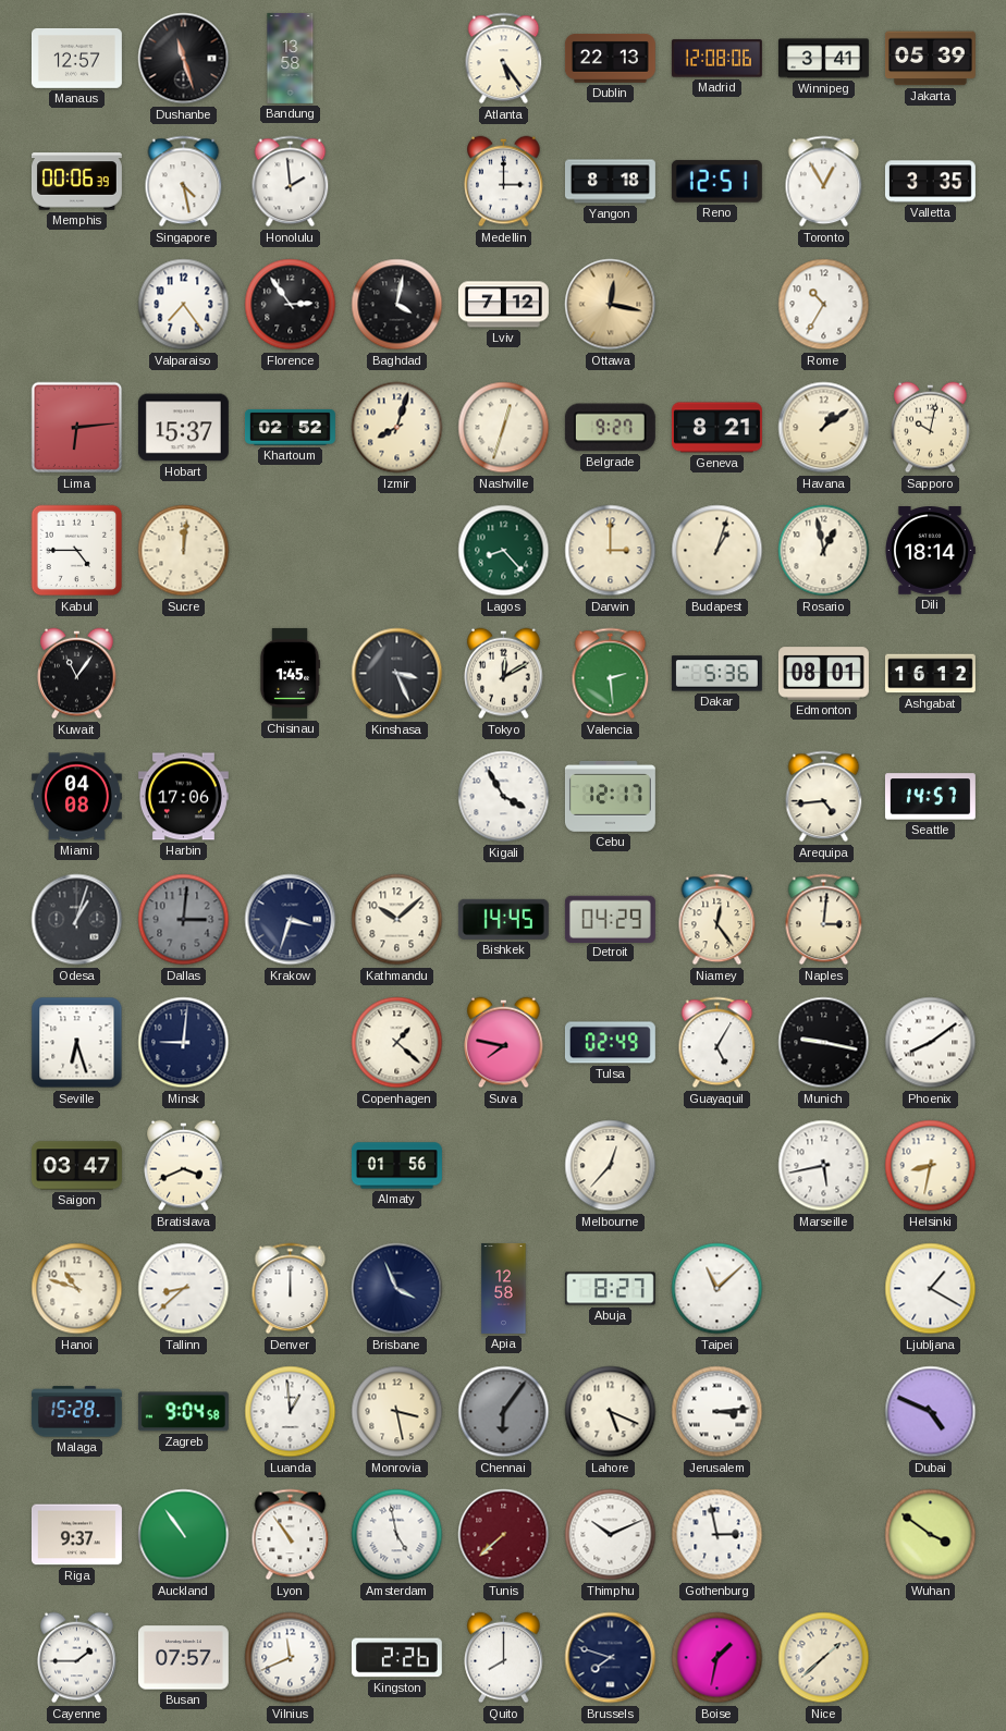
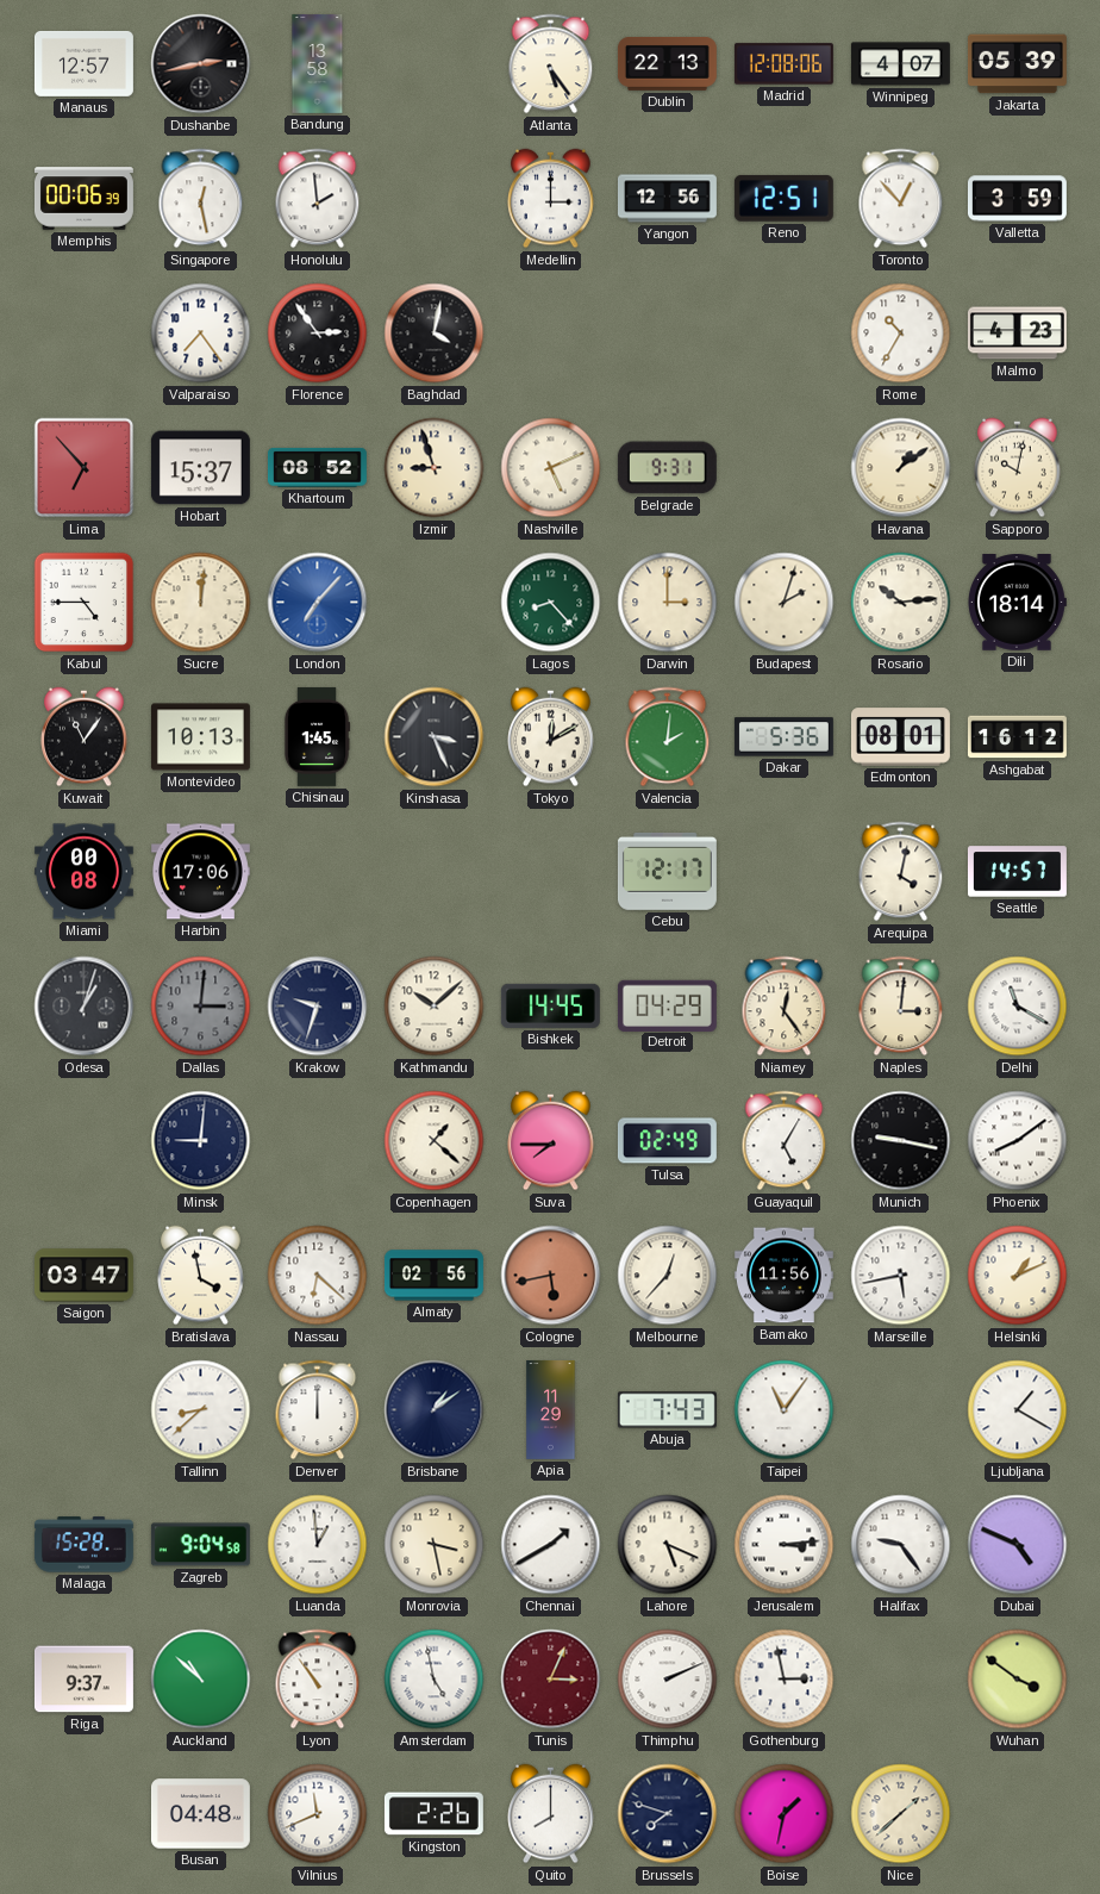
Dushanbe: 11:27 -> 2:43 (201, 64)
Winnipeg: 3:41 -> 4:07 (900, 64)
Singapore: 4:28 -> 12:28 (201, 199)
Yangon: 8:18 -> 12:56 (667, 199)
Toronto: 12:55 -> 12:53 (901, 199)
Valletta: 3:35 -> 3:59 (1017, 199)
Lviv: 7:12 -> none (503, 305)
Ottawa: 12:17 -> none (611, 305)
Malmo: none -> 4:23 (1017, 334)
Lima: 6:14 -> 6:53 (85, 468)
Khartoum: 02:52 -> 08:52 (317, 467)
Izmir: 8:03 -> 8:57 (435, 468)
Nashville: 12:33 -> 5:11 (551, 468)
Belgrade: 9:27 -> 9:31 (667, 468)
Geneva: 8:21 -> none (716, 428)
London: none -> 7:07 (318, 603)
Budapest: 1:03 -> 2:03 (785, 603)
Rosario: 12:58 -> 10:14 (901, 603)
Montevideo: none -> 10:13 (200, 737)
Valencia: 2:29 -> 2:01 (668, 737)
Miami: 04:08 -> 00:08 (83, 872)
Kigali: 3:55 -> none (504, 797)
Arequipa: 4:44 -> 4:02 (901, 872)
Krakow: 3:33 -> 9:33 (318, 1007)
Delhi: none -> 11:20 (1018, 1007)
Seville: 6:27 -> none (77, 1043)
Suva: 7:47 -> 7:45 (551, 1141)
Bratislava: 3:41 -> 3:58 (201, 1276)
Nassau: none -> 6:22 (318, 1276)
Almaty: 01:56 -> 02:56 (433, 1276)
Cologne: none -> 5:43 (551, 1276)
Bamako: none -> 11:56 (783, 1276)
Helsinki: 8:32 -> 1:11 (1018, 1276)
Hanoi: 10:48 -> none (77, 1289)
Brisbane: 3:56 -> 1:09 (435, 1410)
Apia: 12:58 -> 11:29 (551, 1409)
Abuja: 8:27 -> 7:43 (667, 1410)
Taipei: 11:08 -> 11:06 (785, 1410)
Chennai: 6:06 -> 1:40 (551, 1545)
Chennai dial: grey -> white (551, 1545)
Halifax: none -> 9:24 (901, 1545)
Auckland: 10:54 -> 10:52 (201, 1680)
Tunis: 7:38 -> 3:04 (551, 1680)
Thimphu: 10:11 -> 2:11 (668, 1680)
Cayenne: 1:45 -> none (77, 1658)
Busan: 07:57 -> 04:48 (200, 1814)
